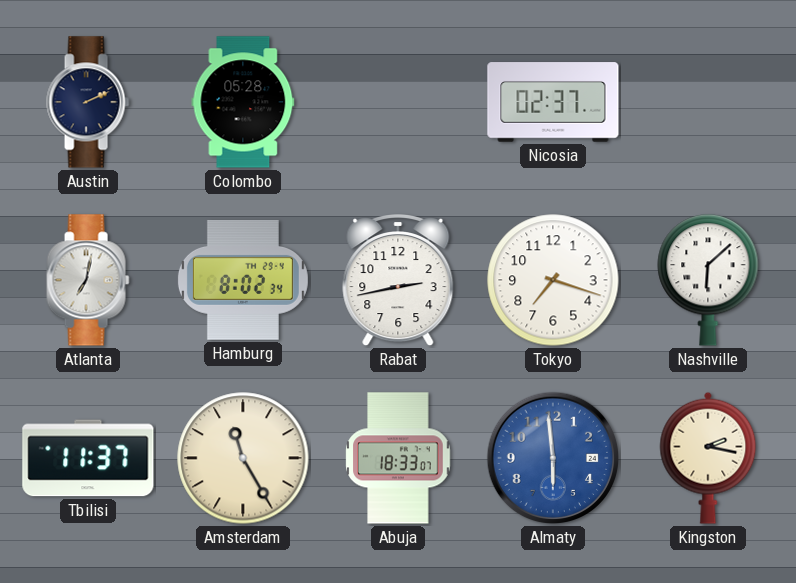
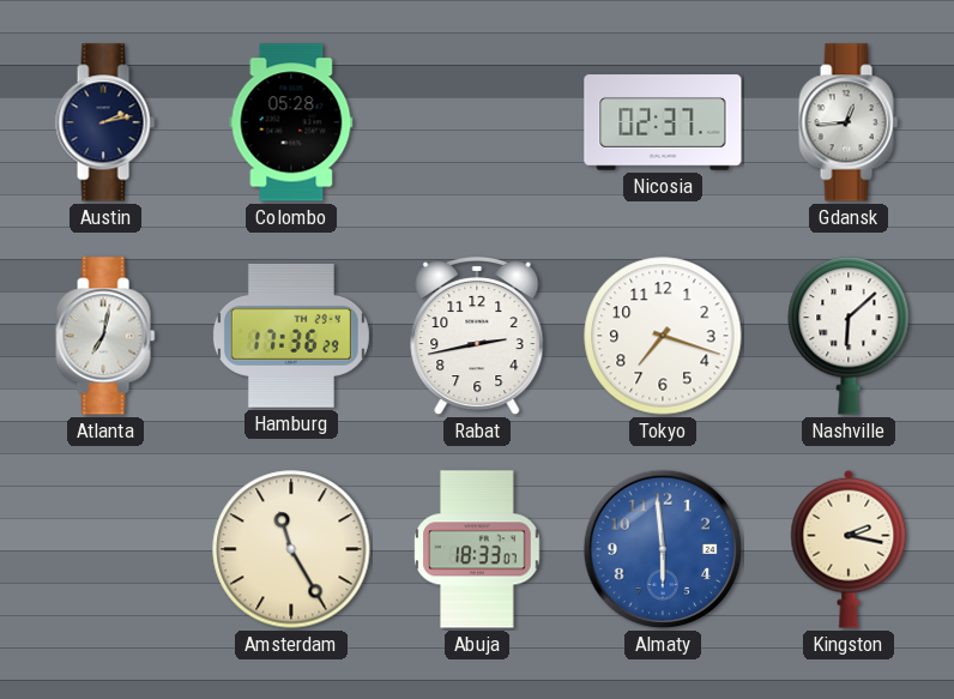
Austin: 2:11 -> 2:13 (105, 122)
Gdansk: none -> 12:44 (849, 122)
Hamburg: 8:02 -> 17:36 (291, 336)
Tbilisi: 11:37 -> none (88, 458)
